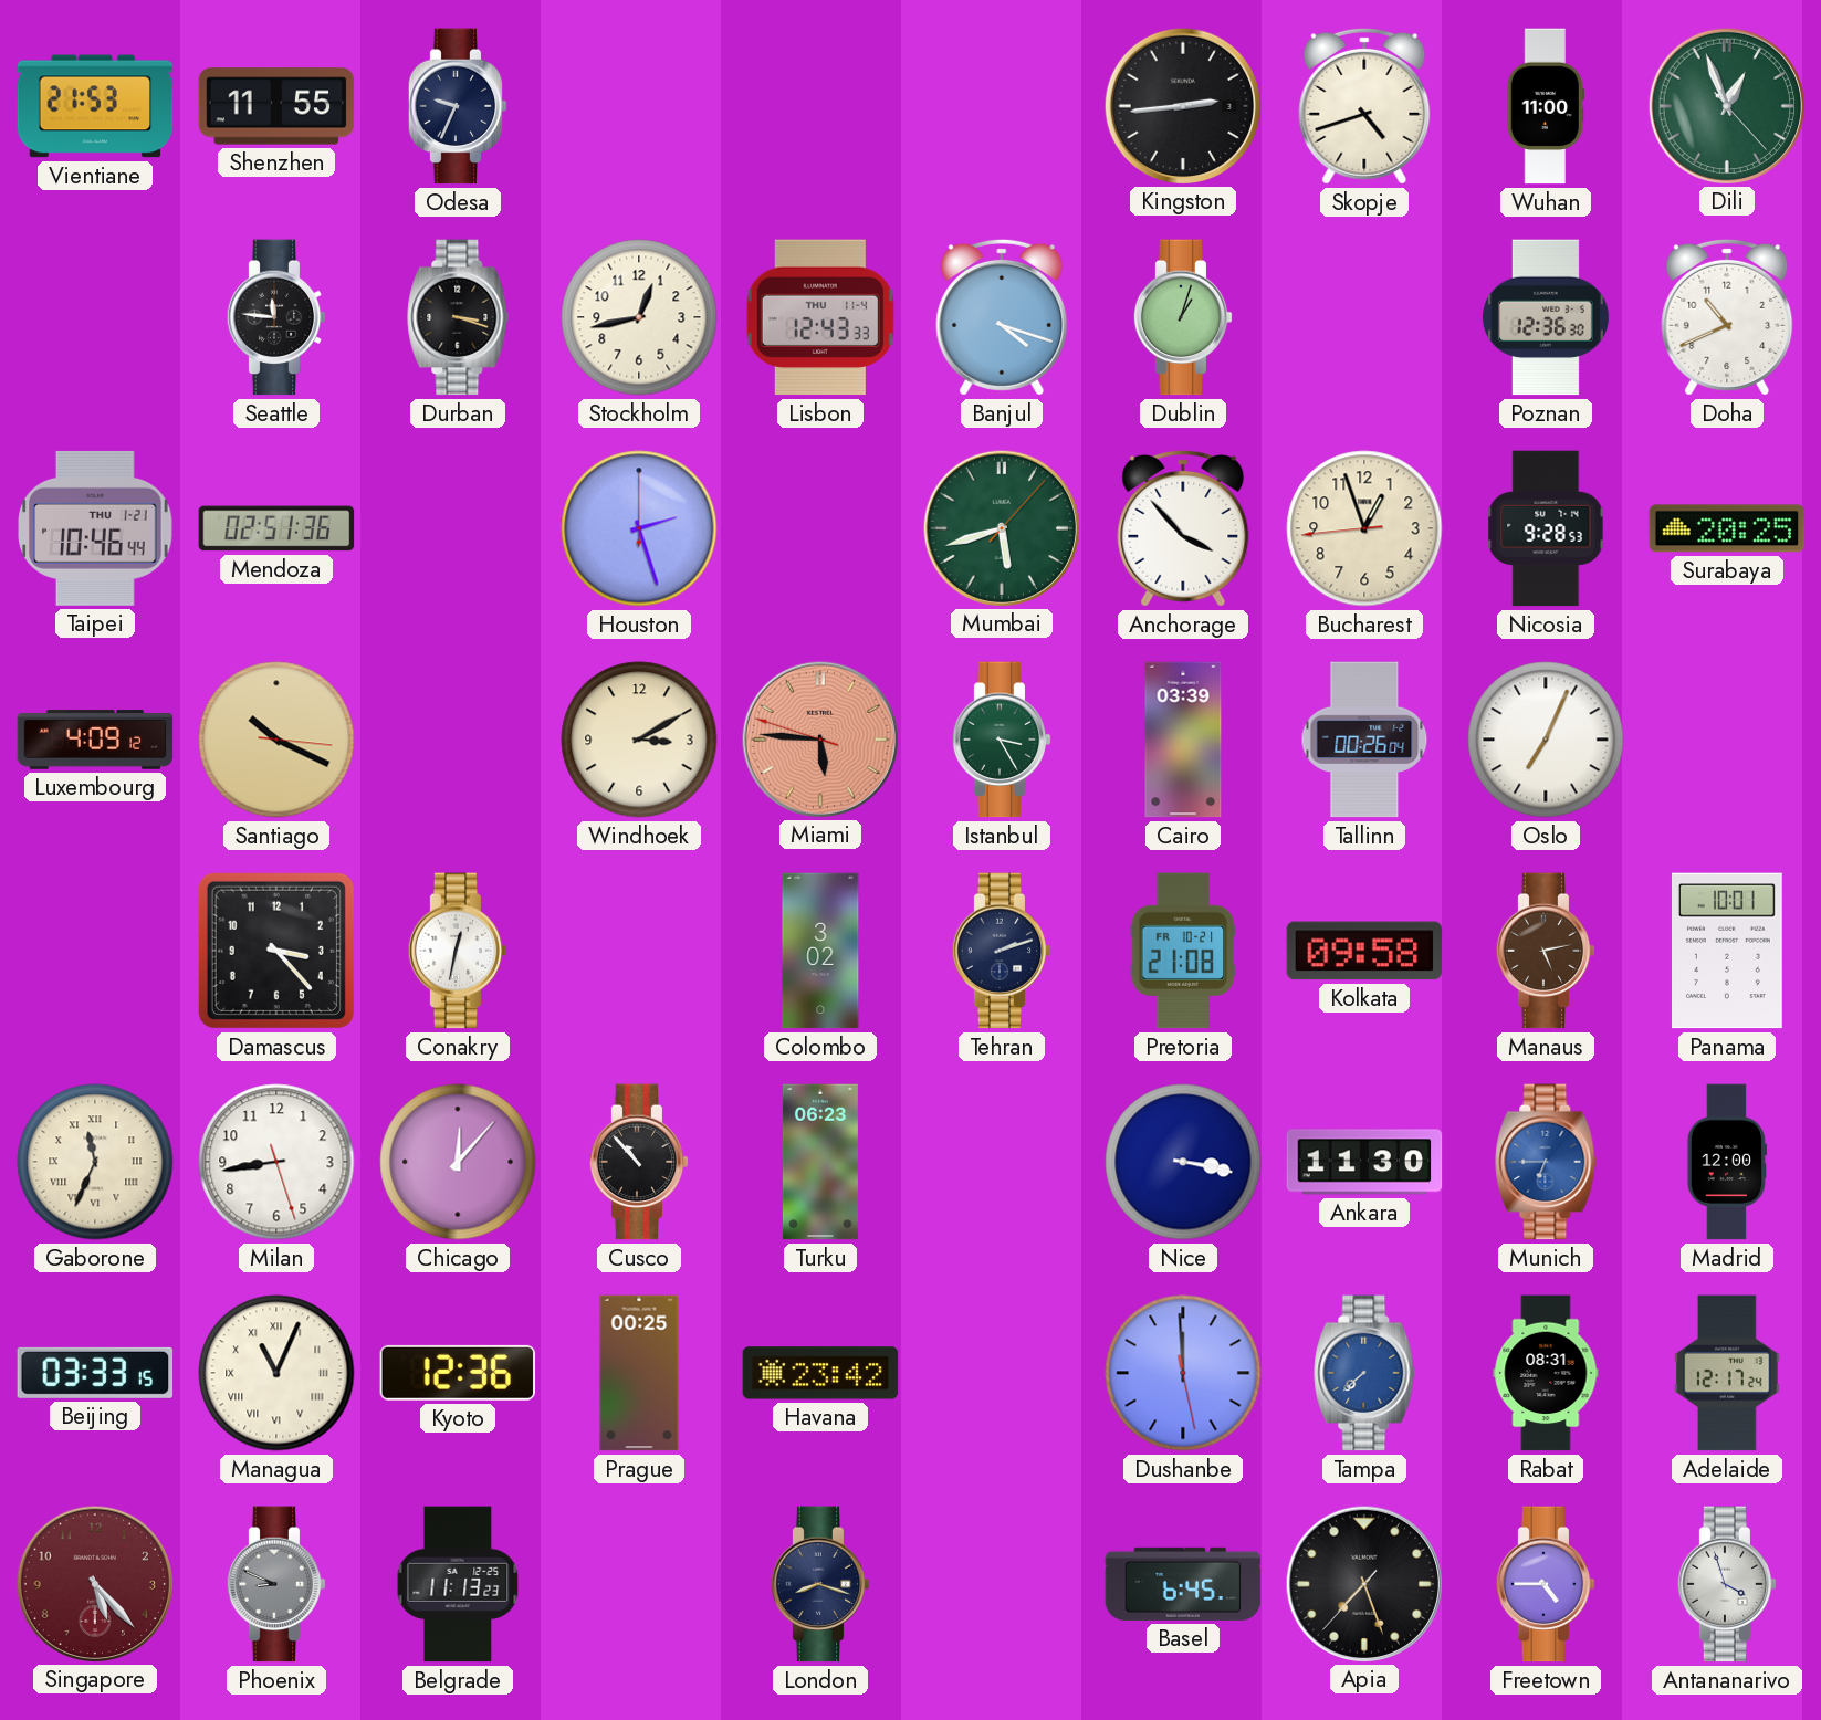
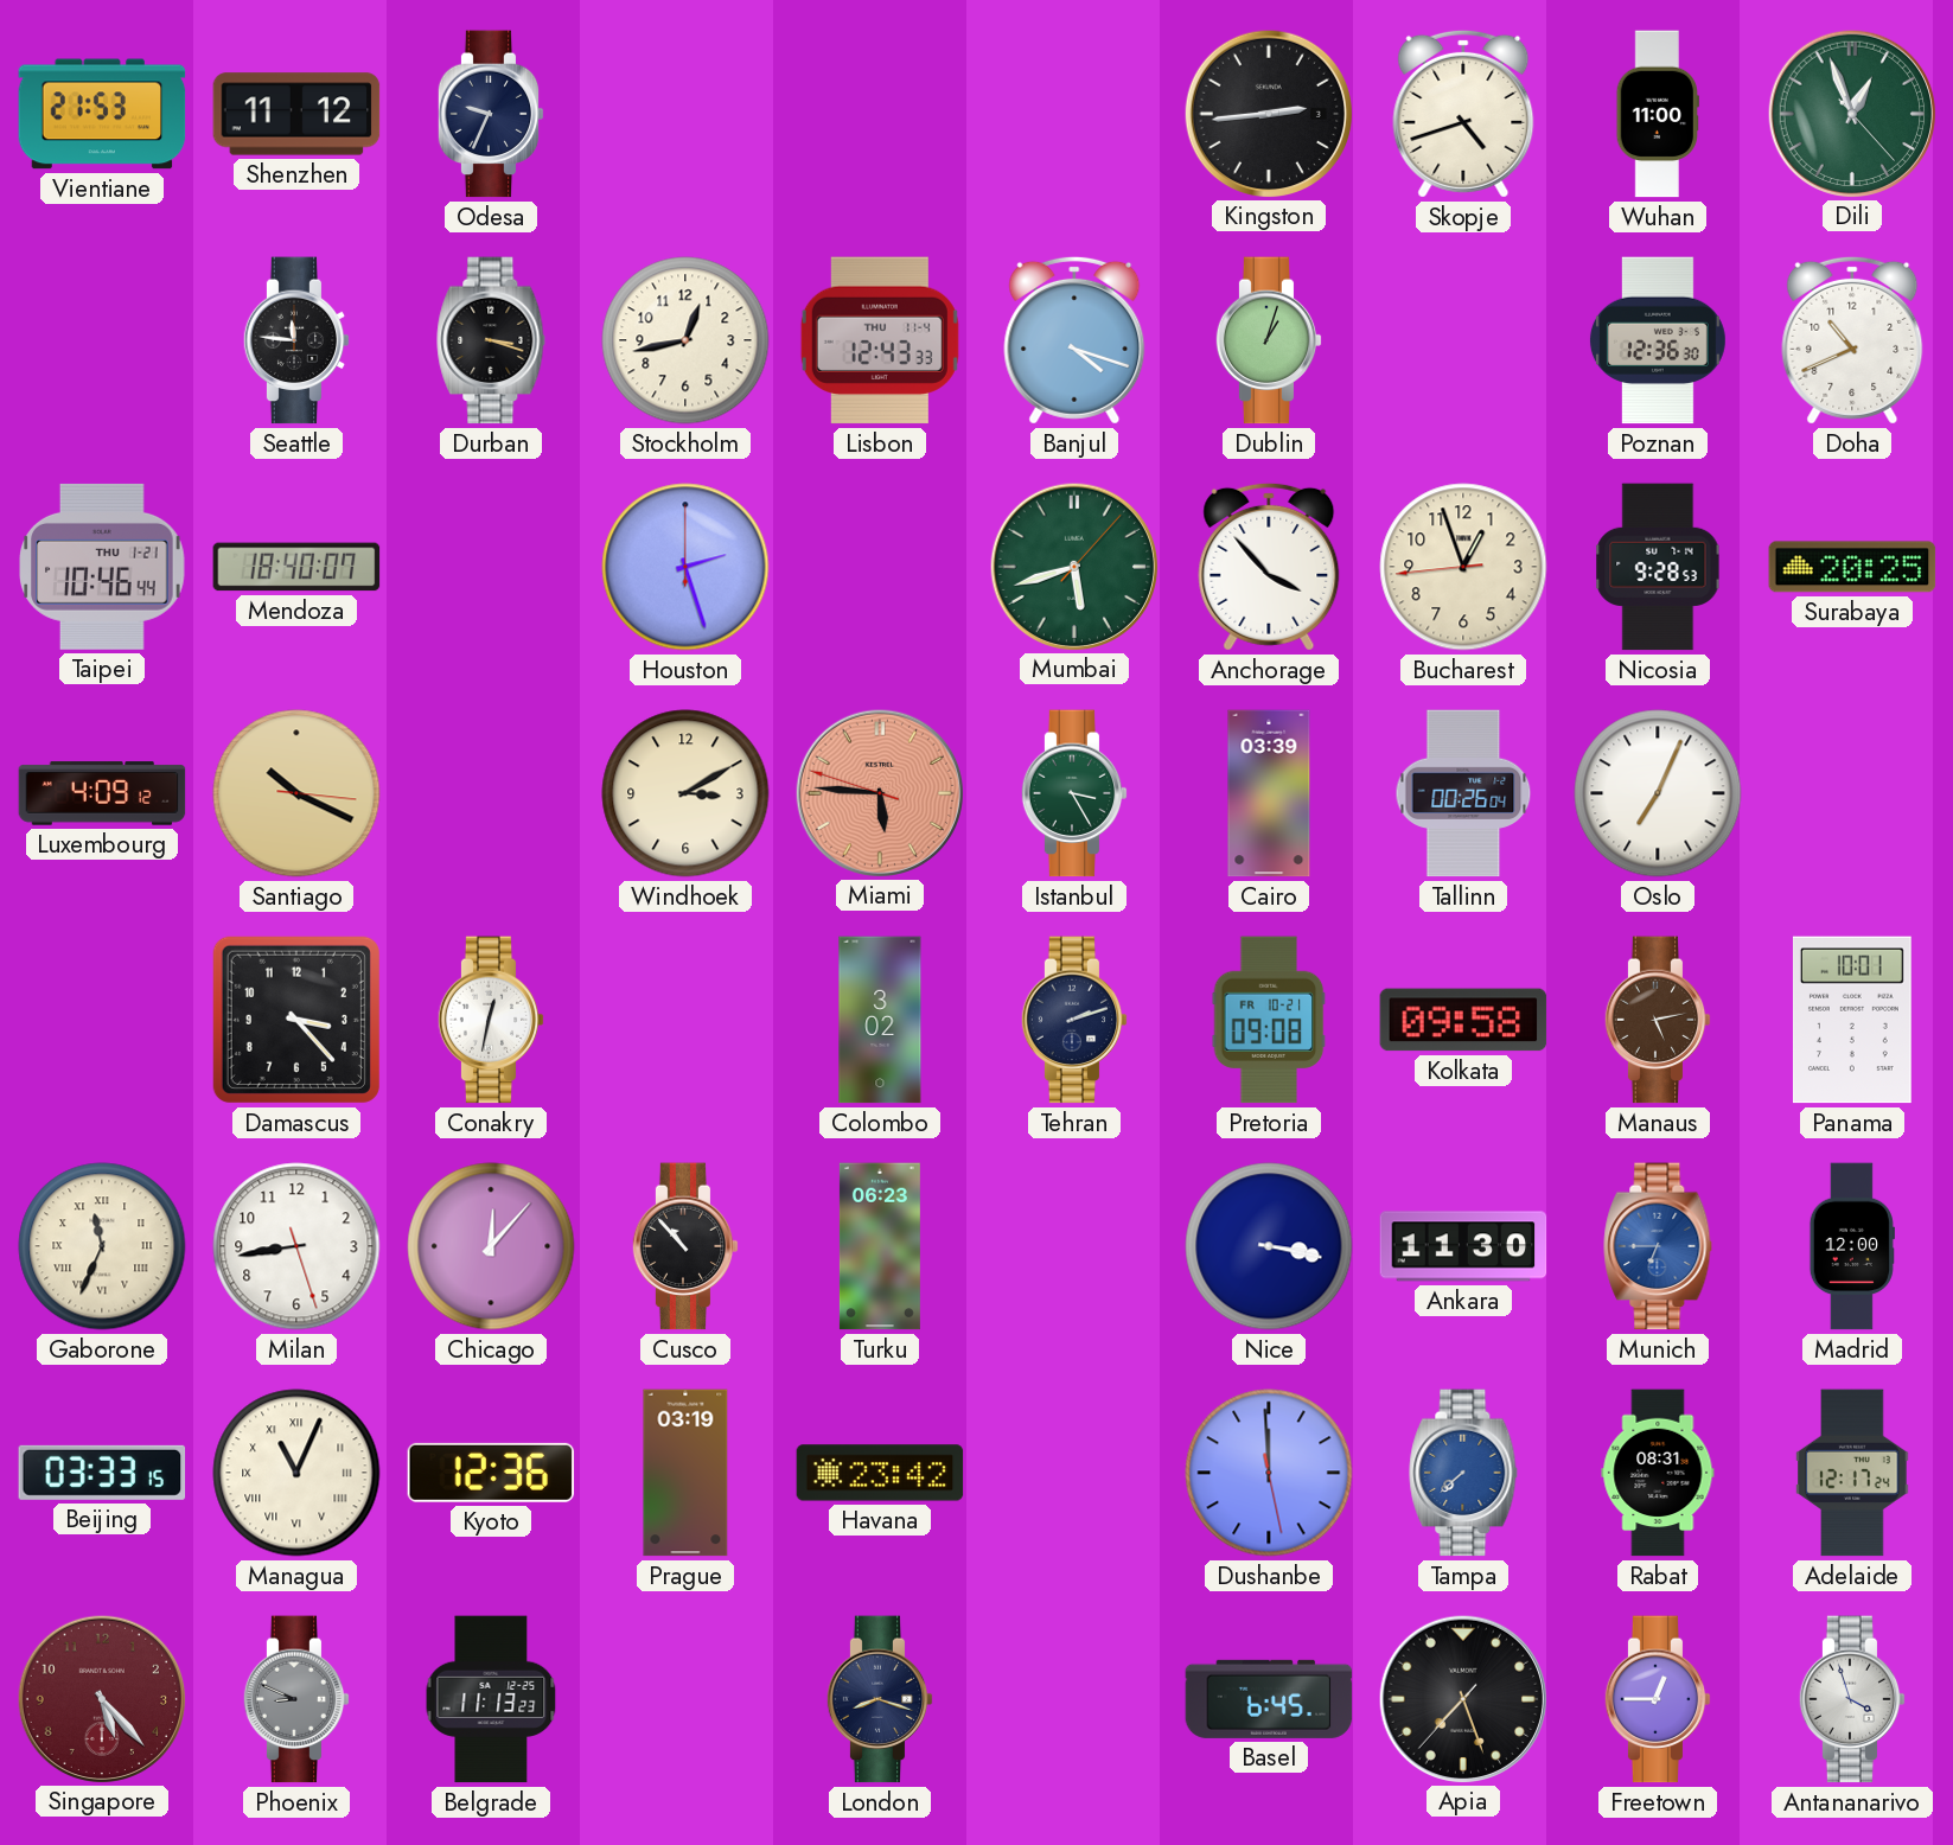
Shenzhen: 11:55 -> 11:12 (296, 114)
Mendoza: 02:51 -> 18:40 (296, 567)
Pretoria: 21:08 -> 09:08 (1269, 1020)
Prague: 00:25 -> 03:19 (685, 1473)
Freetown: 4:45 -> 12:45 (1658, 1699)
